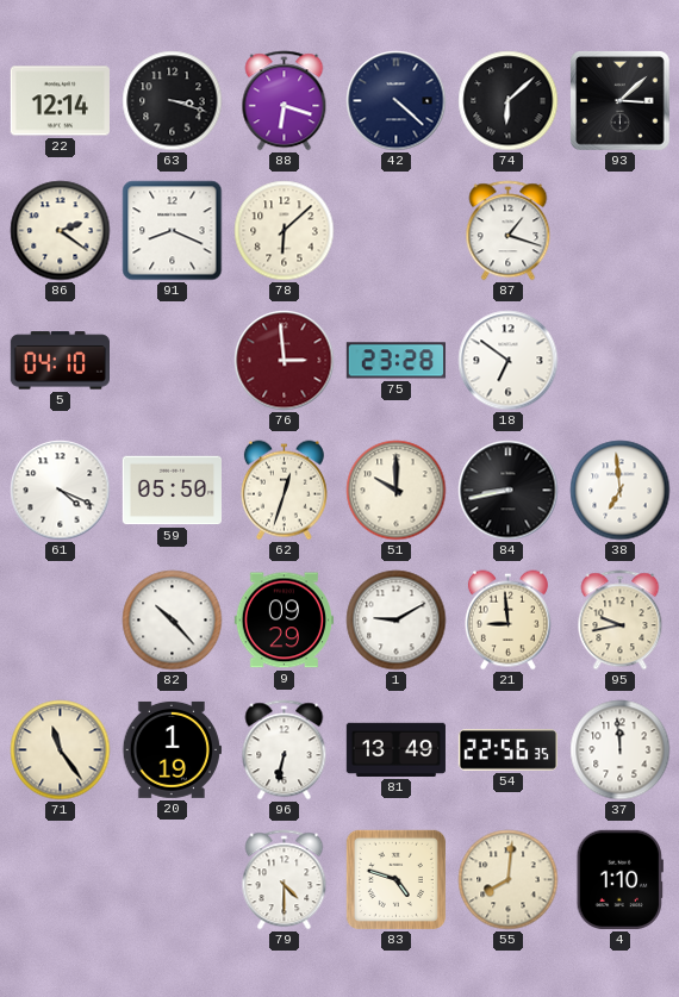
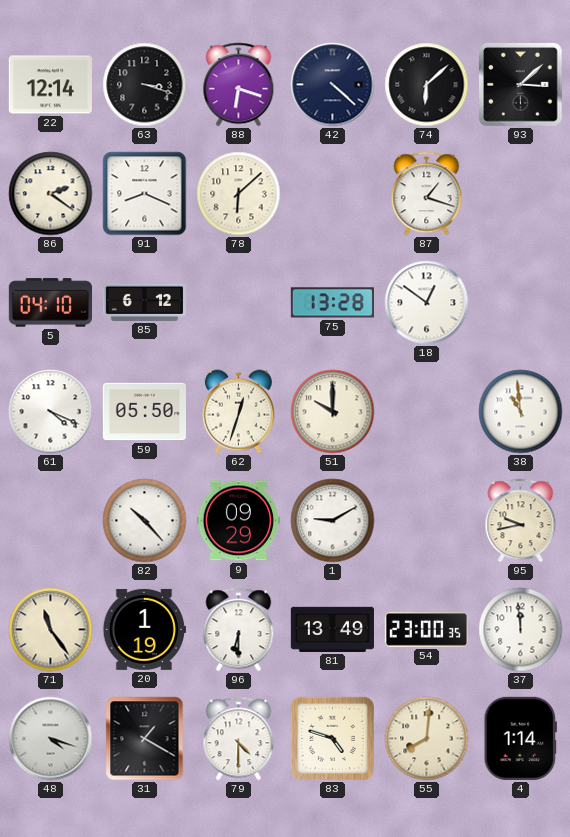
85: none -> 6:12 (144, 302)
76: 2:59 -> none (285, 361)
75: 23:28 -> 13:28 (332, 303)
18: 6:51 -> 12:51 (427, 303)
84: 8:43 -> none (509, 491)
38: 6:59 -> 10:59 (521, 412)
21: 8:59 -> none (507, 621)
96: 6:32 -> 6:30 (239, 630)
54: 22:56 -> 23:00 (426, 630)
48: none -> 4:18 (51, 739)
31: none -> 1:20 (145, 739)
4: 1:10 -> 1:14 (520, 738)
